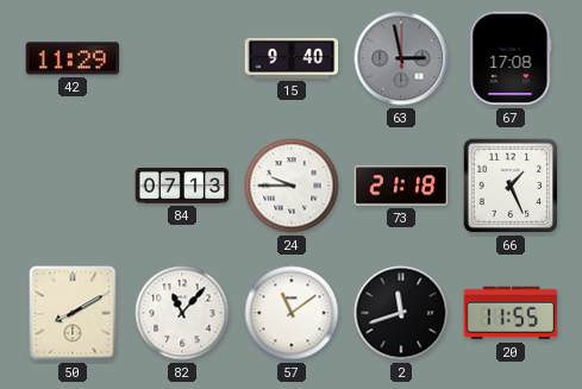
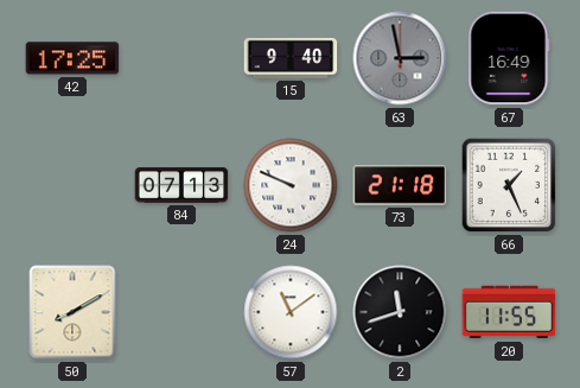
42: 11:29 -> 17:25 (72, 58)
67: 17:08 -> 16:49 (509, 58)
24: 9:45 -> 9:49 (291, 185)
82: 11:07 -> none (182, 313)
